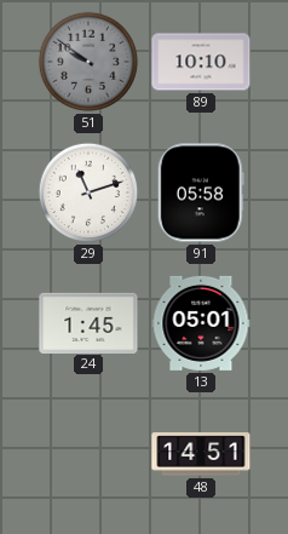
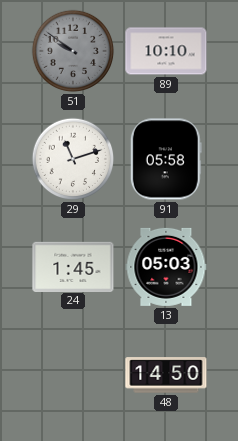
13: 05:01 -> 05:03 (166, 267)
48: 14:51 -> 14:50 (166, 375)
